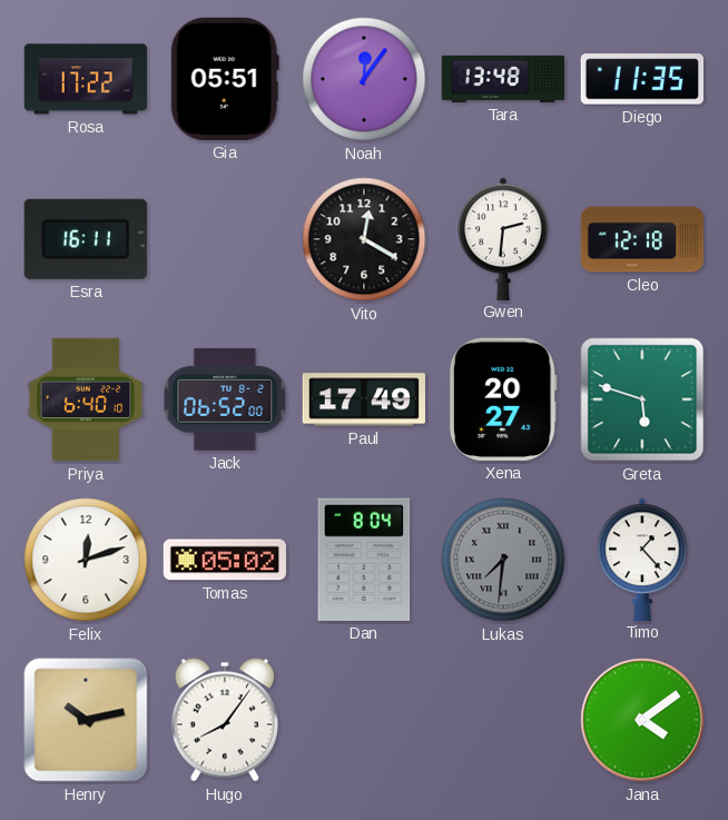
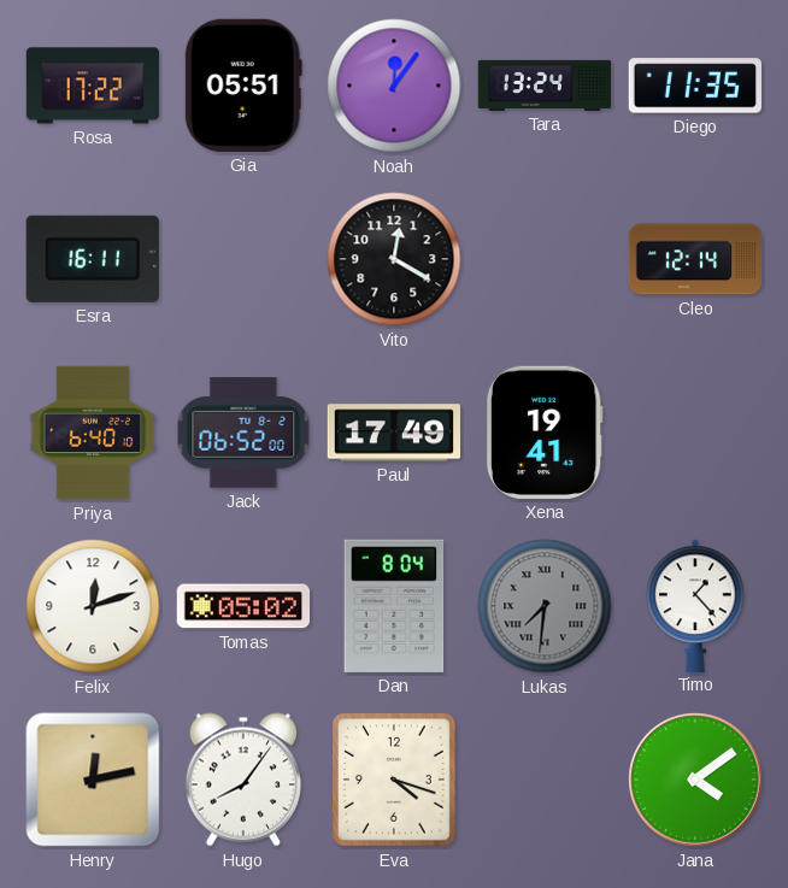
Tara: 13:48 -> 13:24 (545, 86)
Gwen: 2:31 -> none (503, 238)
Cleo: 12:18 -> 12:14 (695, 259)
Xena: 20:27 -> 19:41 (545, 433)
Greta: 5:48 -> none (642, 399)
Henry: 10:13 -> 12:13 (93, 780)
Eva: none -> 4:18 (395, 781)
